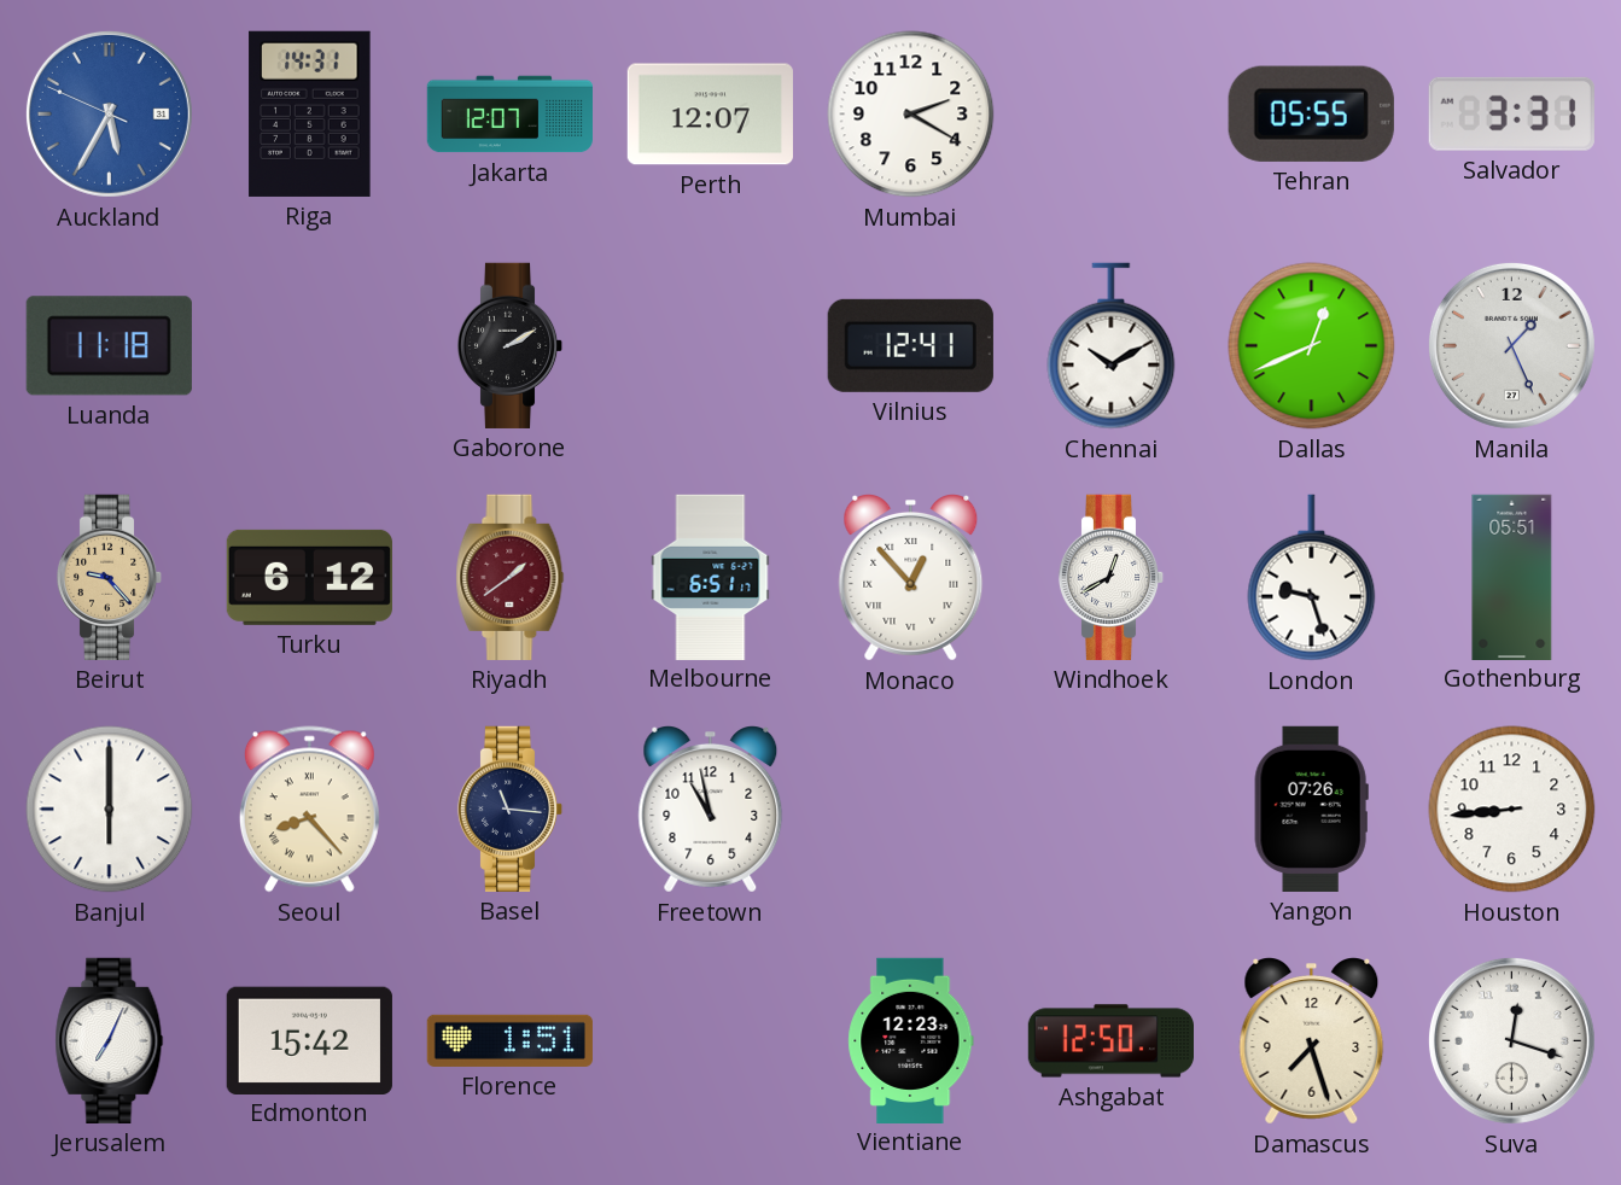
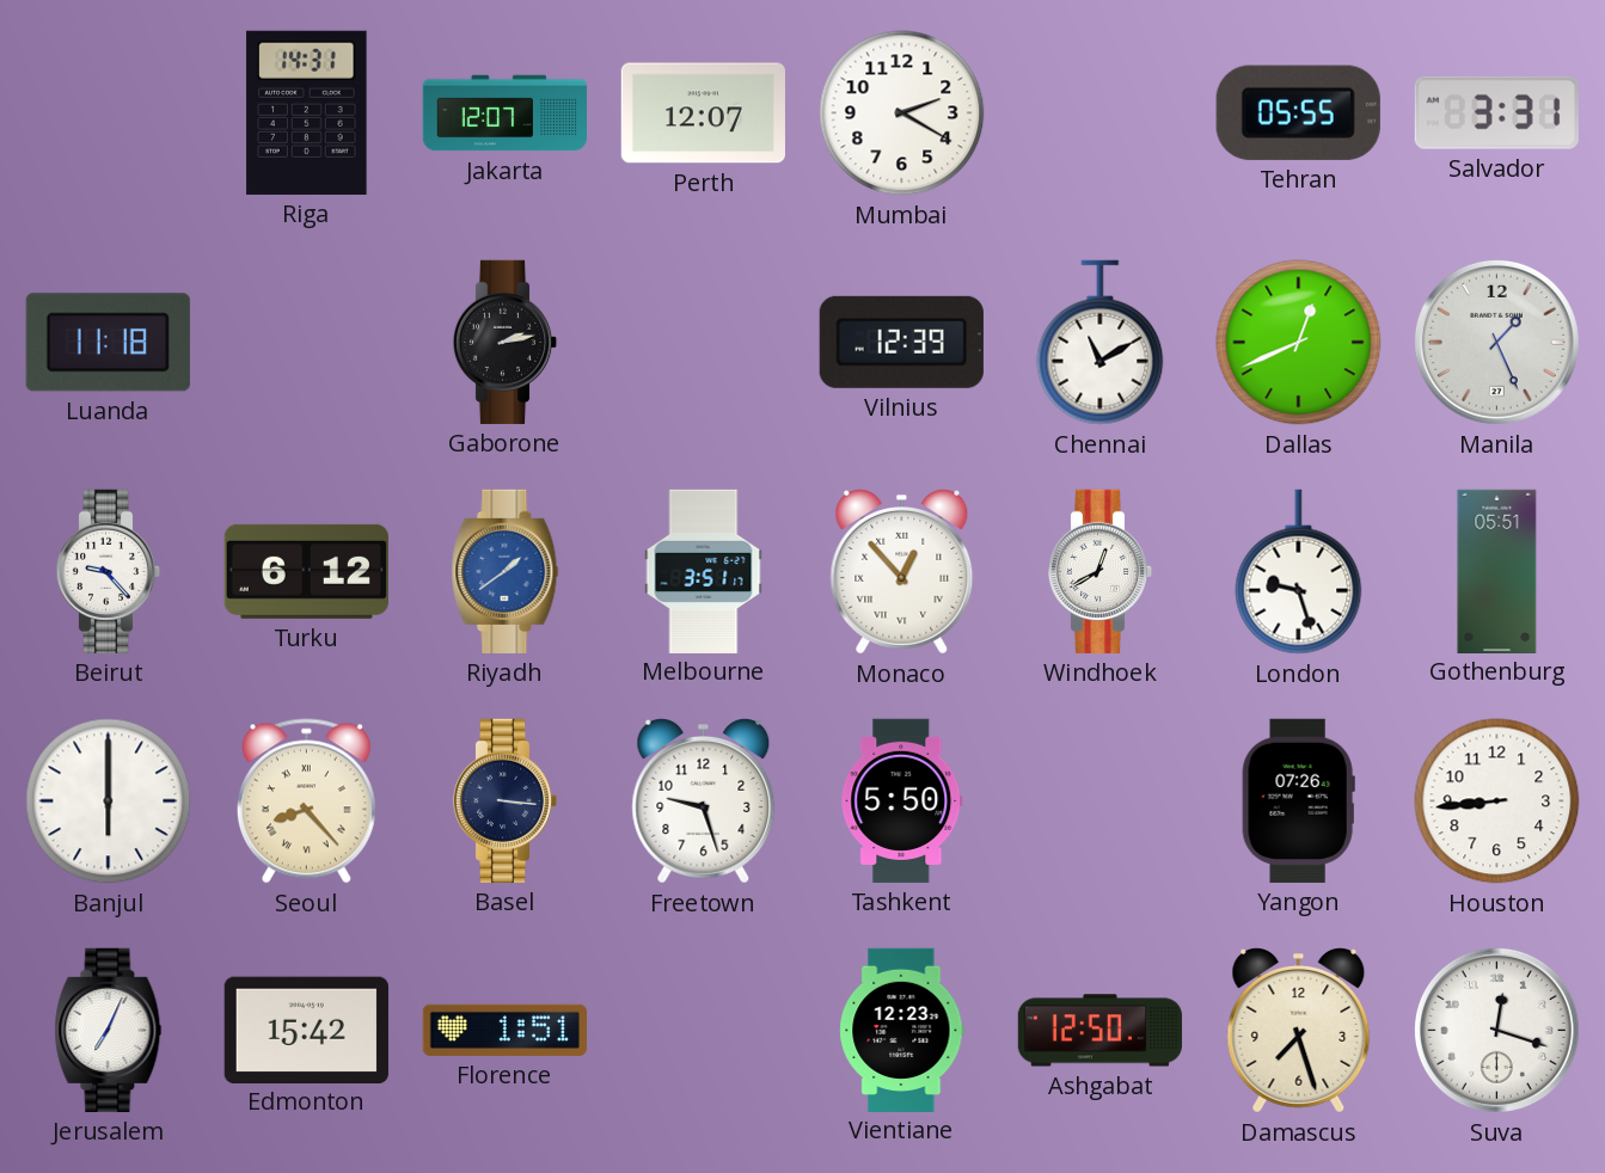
Auckland: 5:34 -> none (109, 113)
Gaborone: 2:10 -> 2:13 (506, 342)
Vilnius: 12:41 -> 12:39 (901, 342)
Chennai: 10:10 -> 11:10 (1101, 343)
Beirut dial: champagne -> white (109, 571)
Riyadh dial: burgundy -> blue (506, 571)
Melbourne: 6:51 -> 3:51 (704, 571)
Basel: 11:16 -> 3:16 (506, 800)
Freetown: 10:58 -> 9:27 (704, 802)
Tashkent: none -> 5:50 (902, 800)
